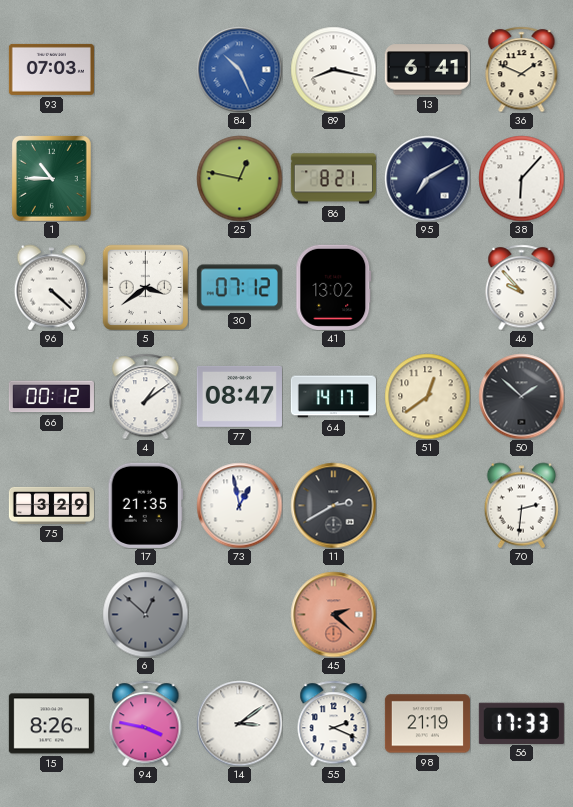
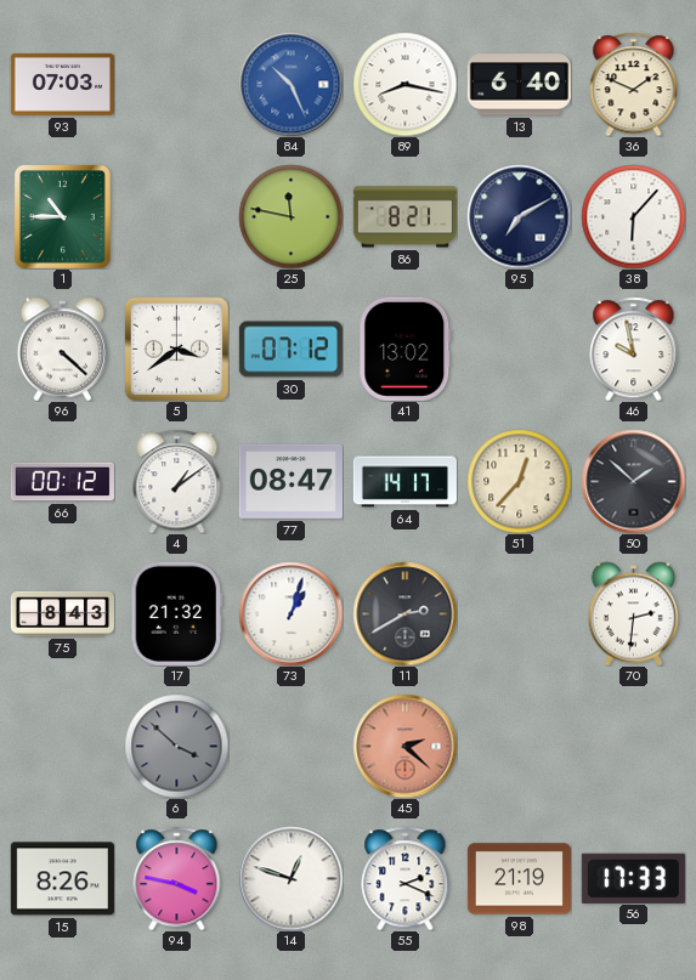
13: 6:41 -> 6:40 (519, 85)
25: 12:47 -> 11:47 (290, 216)
46: 9:53 -> 9:58 (634, 349)
51: 12:39 -> 12:37 (519, 481)
75: 3:29 -> 8:43 (62, 613)
17: 21:35 -> 21:32 (176, 613)
73: 12:58 -> 1:03 (290, 613)
6: 12:52 -> 3:52 (176, 746)
14: 3:09 -> 12:48 (290, 878)
